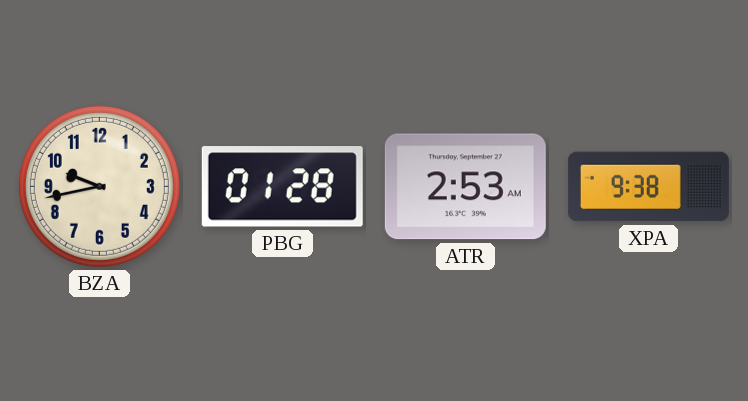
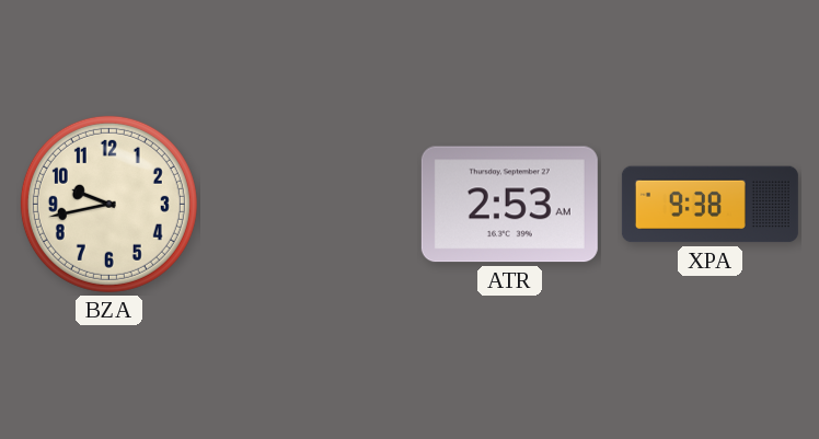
PBG: 01:28 -> none (282, 187)
